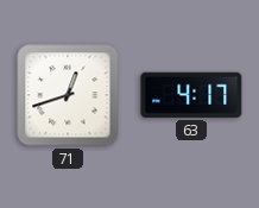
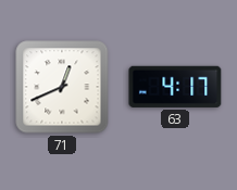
71: 12:42 -> 12:41 (62, 87)
